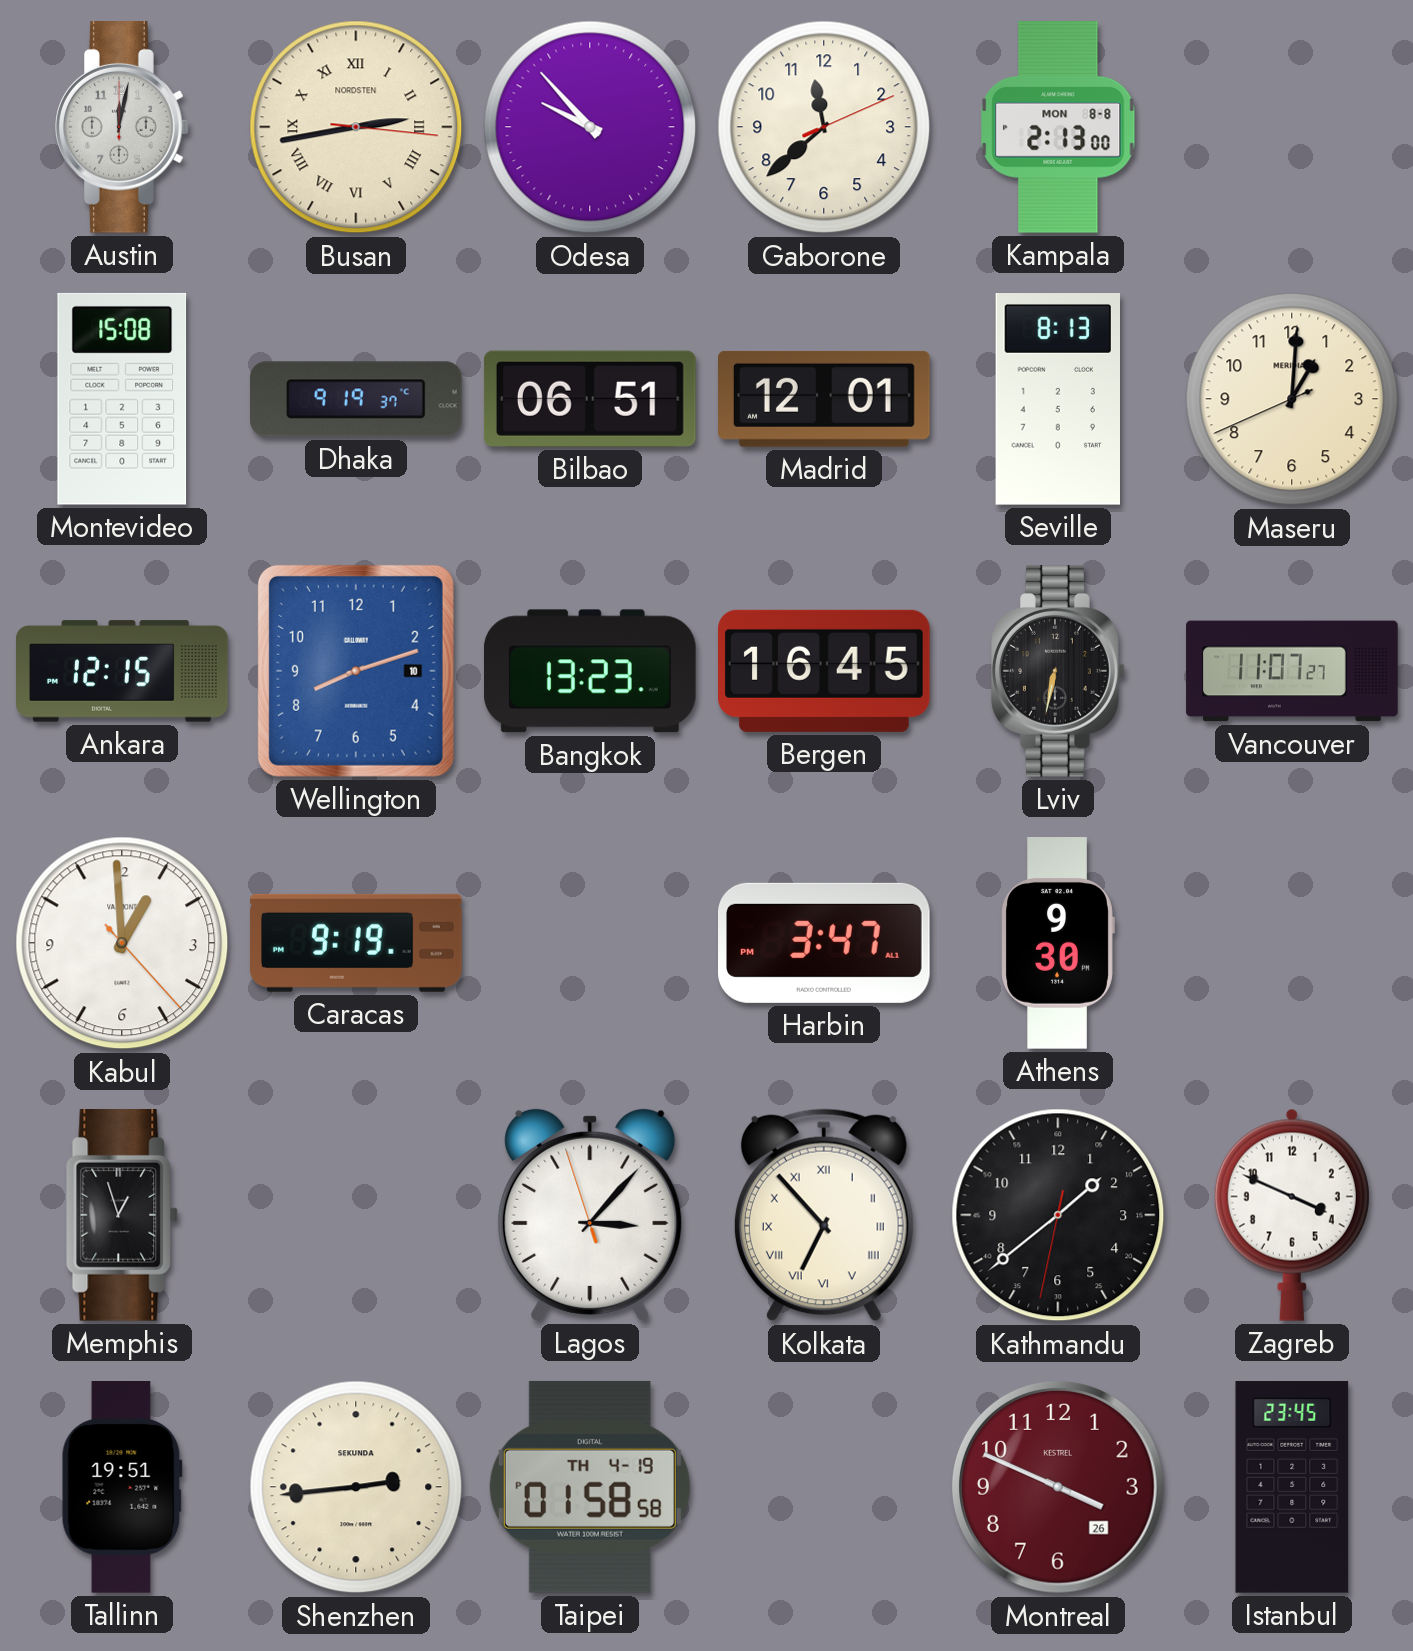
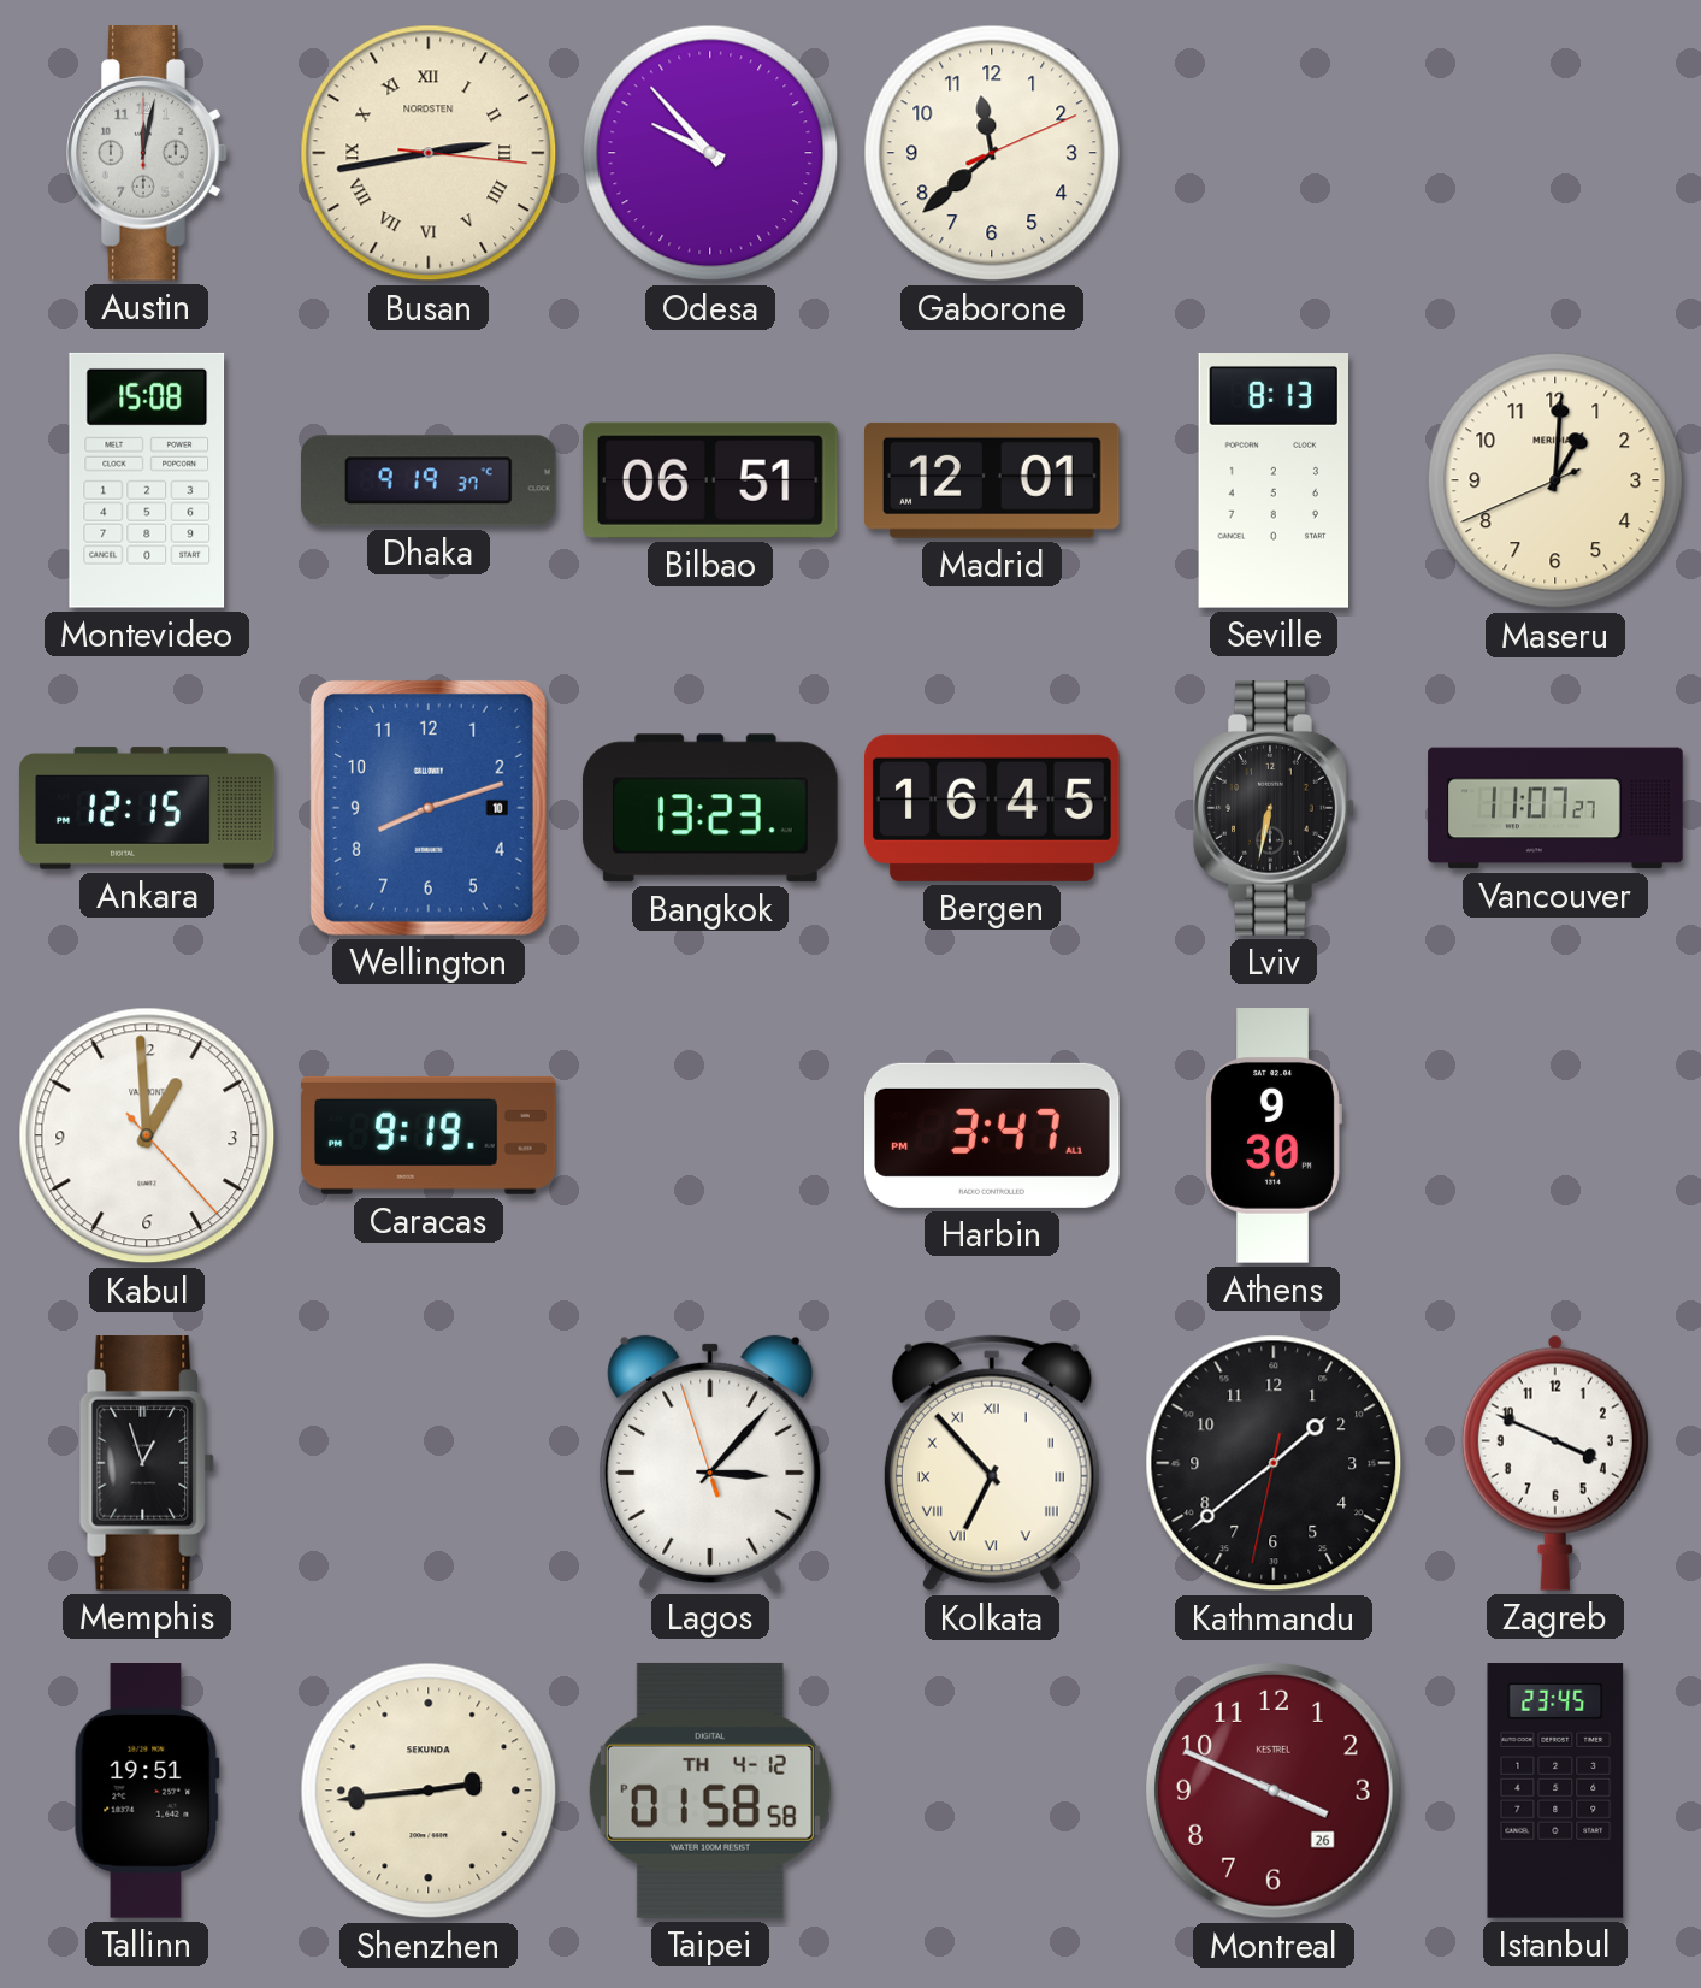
Kampala: 2:13 -> none (1058, 128)
Taipei date: TH 4-19 -> TH 4-12 (710, 1791)
